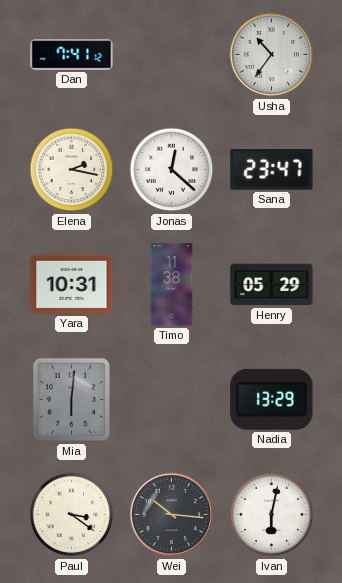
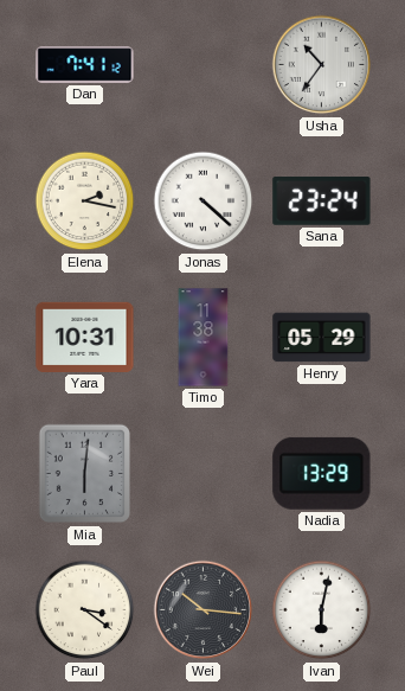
Jonas: 12:22 -> 4:22 (204, 201)
Sana: 23:47 -> 23:24 (322, 201)
